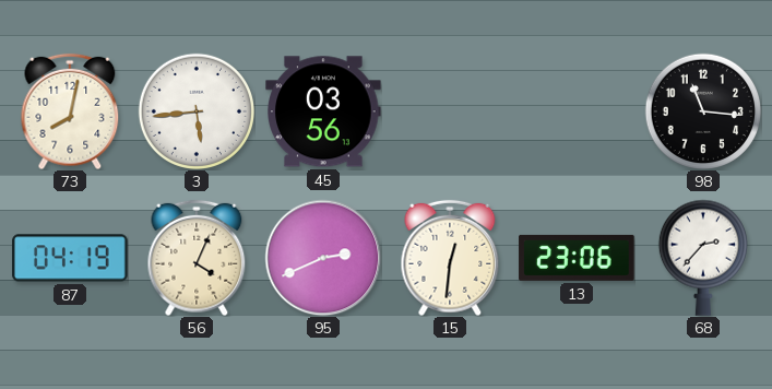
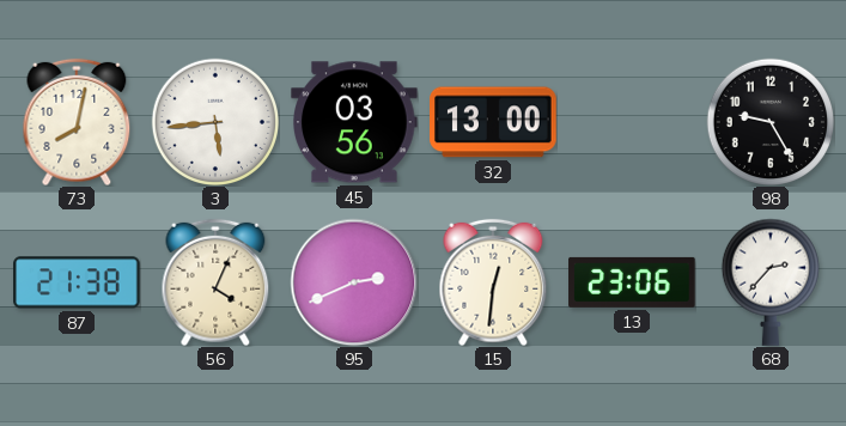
32: none -> 13:00 (493, 122)
98: 11:16 -> 9:25 (769, 121)
87: 04:19 -> 21:38 (77, 282)
